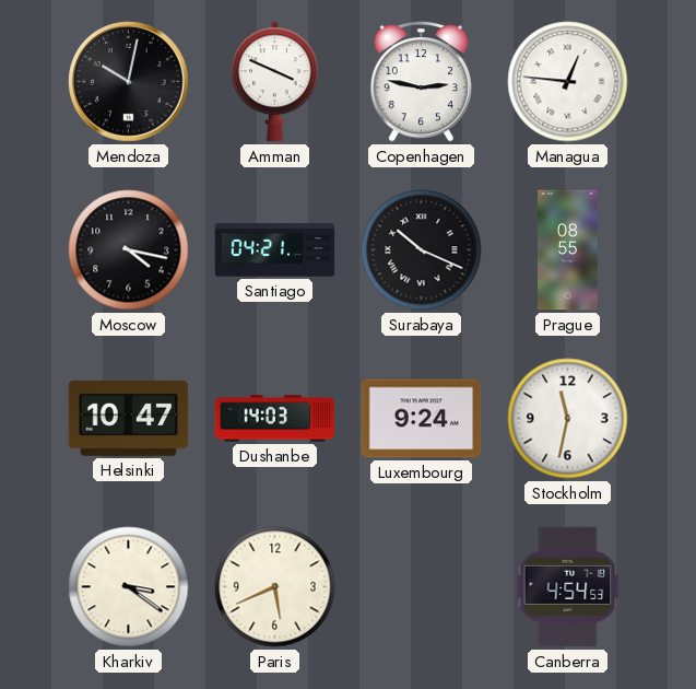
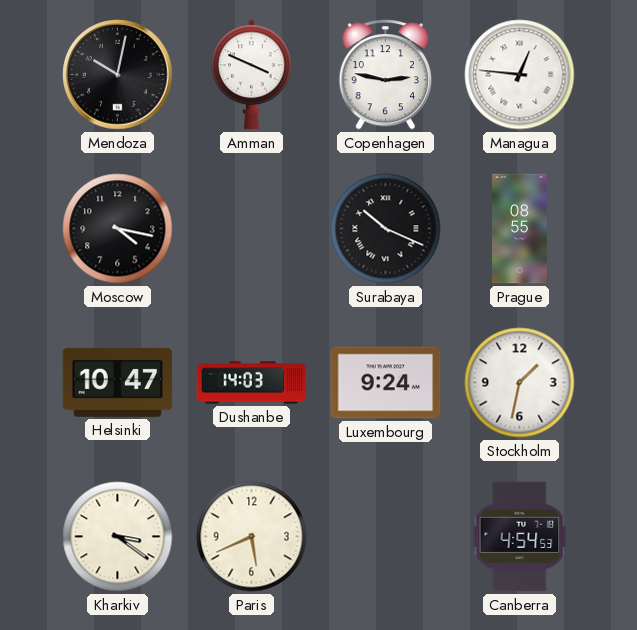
Santiago: 04:21 -> none (275, 250)
Stockholm: 11:32 -> 1:32 (520, 383)
